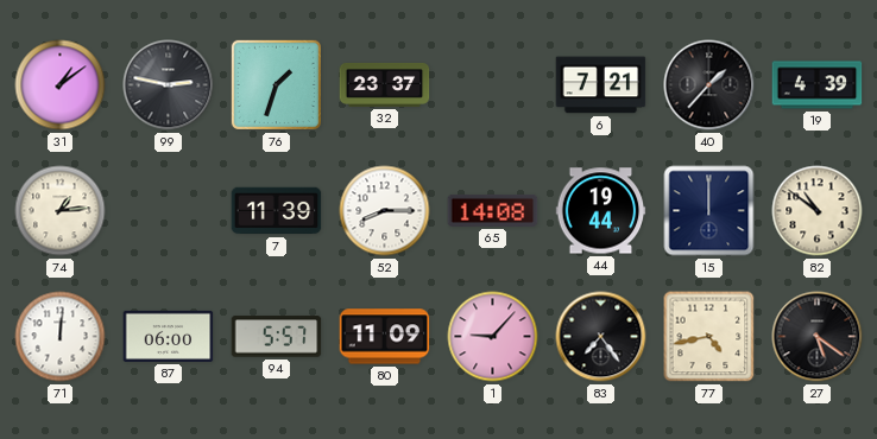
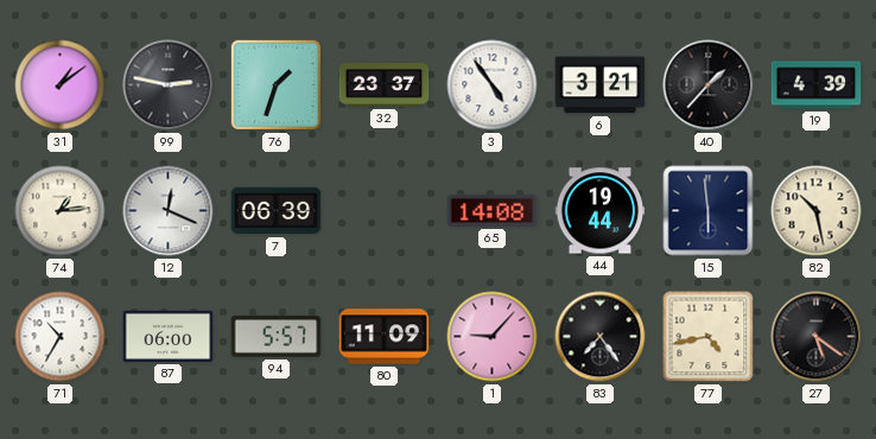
3: none -> 4:54 (493, 85)
6: 7:21 -> 3:21 (601, 85)
12: none -> 12:19 (169, 211)
7: 11:39 -> 06:39 (277, 211)
52: 8:15 -> none (385, 211)
15: 12:00 -> 5:59 (709, 211)
82: 10:51 -> 10:28 (817, 211)
71: 12:01 -> 10:35 (61, 337)
